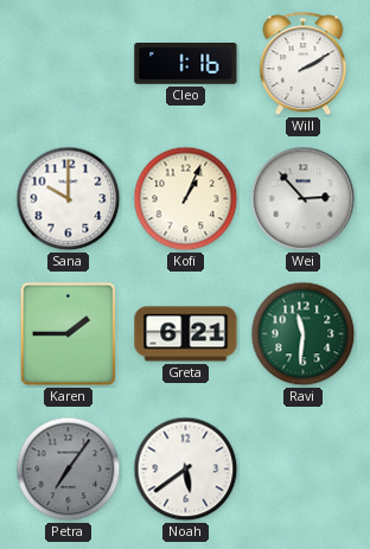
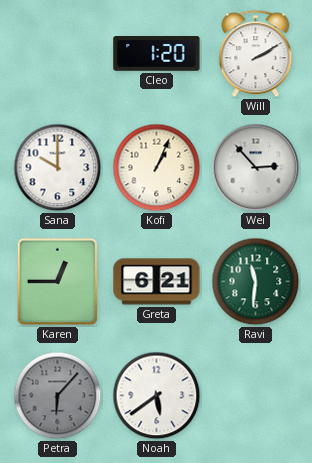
Cleo: 1:16 -> 1:20 (157, 54)
Karen: 1:45 -> 12:45 (58, 282)
Petra: 7:06 -> 6:07 (58, 396)
